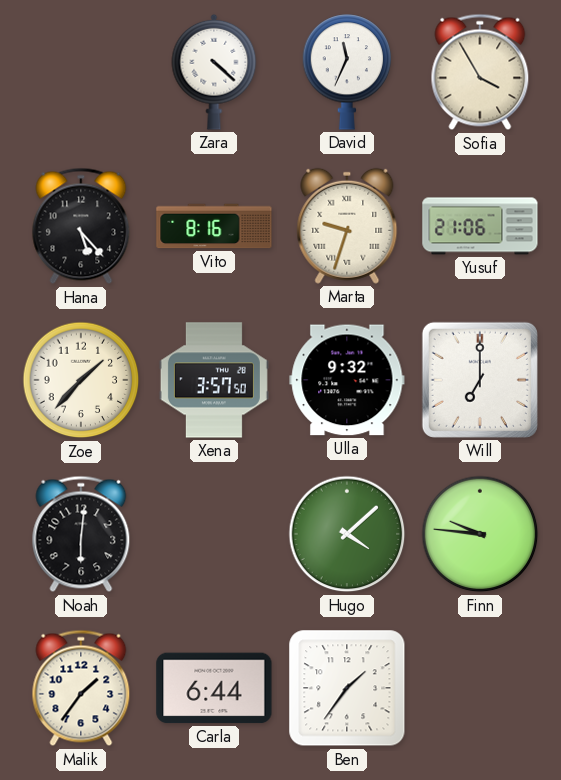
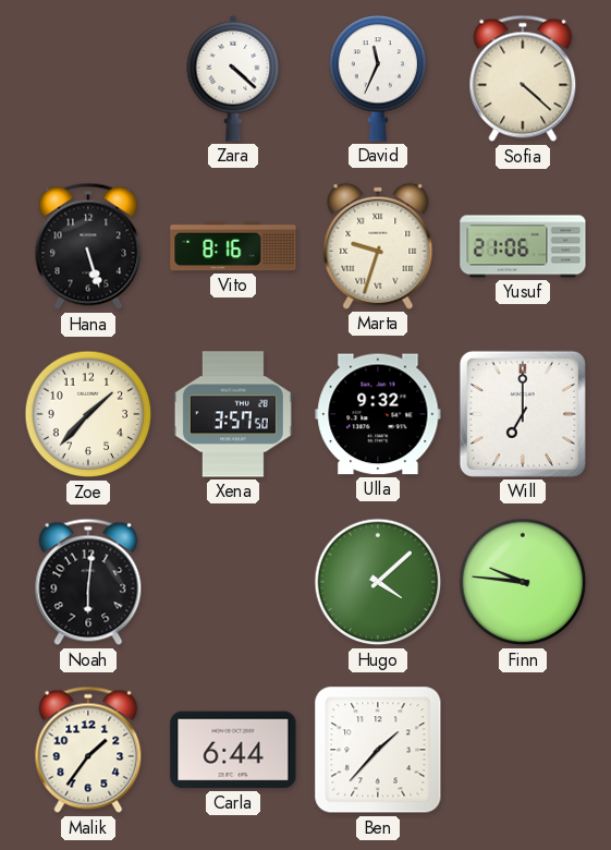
Sofia: 3:55 -> 4:22 (523, 78)
Hana: 5:23 -> 5:27 (88, 246)
Ben: 1:36 -> 1:37 (378, 750)
